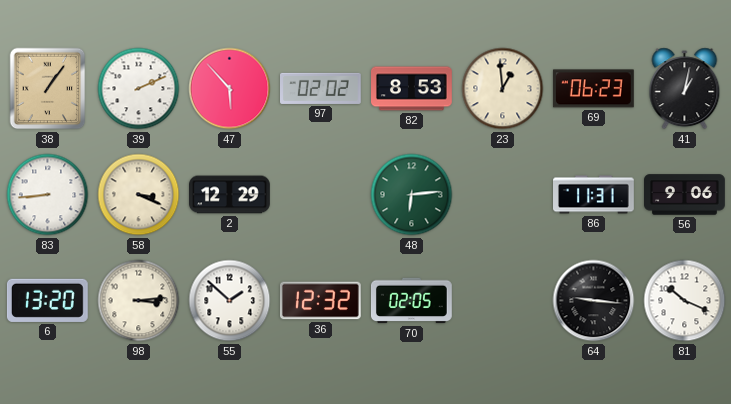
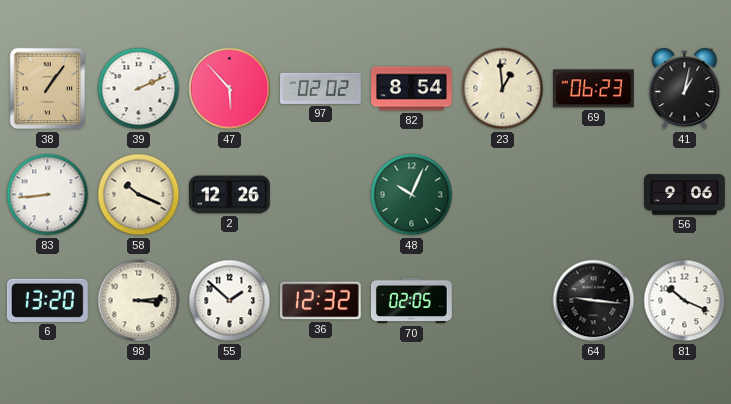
82: 8:53 -> 8:54 (412, 89)
58: 3:19 -> 10:19 (139, 195)
2: 12:29 -> 12:26 (230, 195)
48: 6:14 -> 10:04 (412, 195)
86: 11:31 -> none (594, 195)
